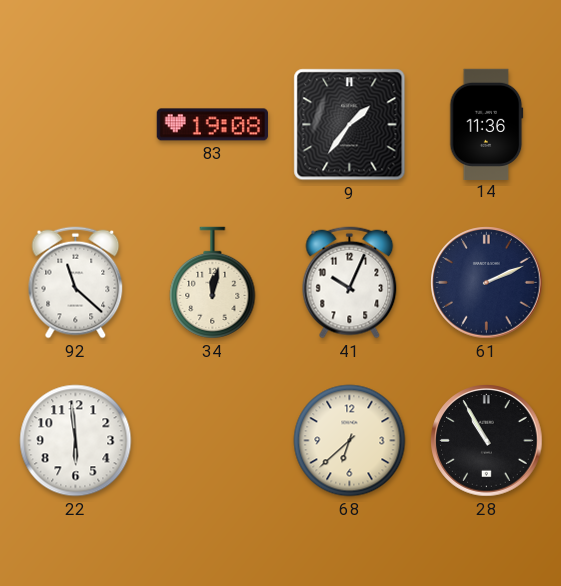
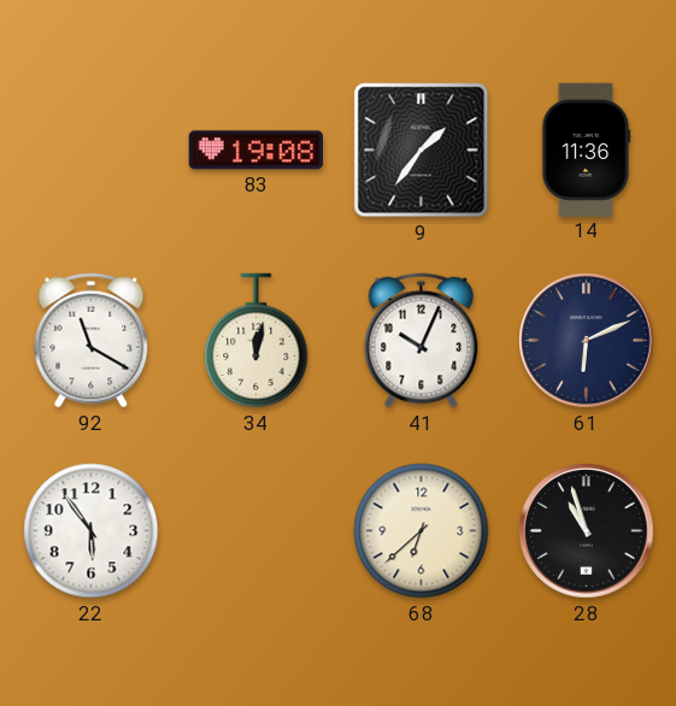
92: 11:22 -> 11:20 (92, 341)
61: 2:11 -> 6:11 (587, 341)
22: 5:59 -> 5:54 (92, 531)
28: 10:55 -> 10:57 (587, 531)
